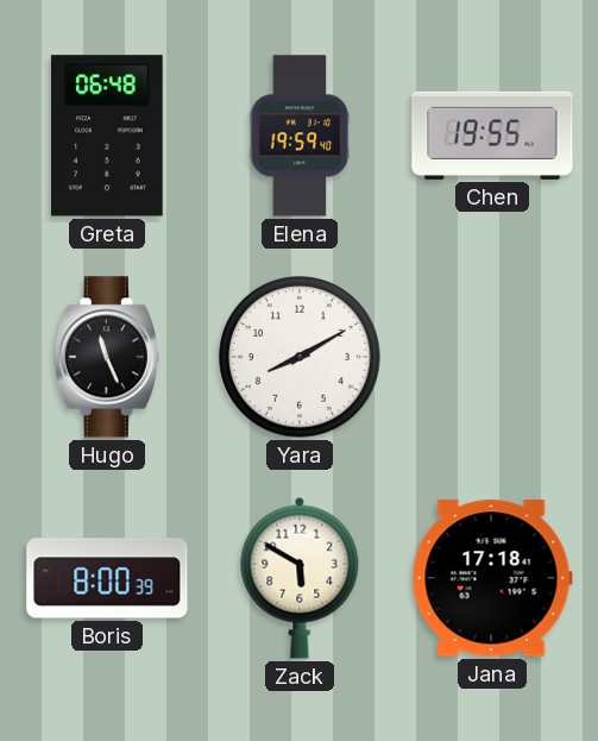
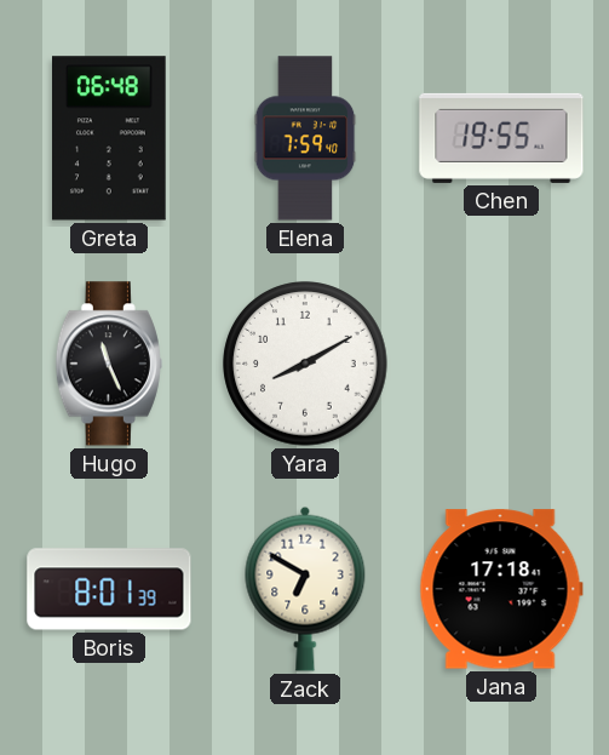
Elena: 19:59 -> 7:59 (305, 138)
Boris: 8:00 -> 8:01 (109, 589)
Zack: 5:50 -> 6:50 (305, 589)
